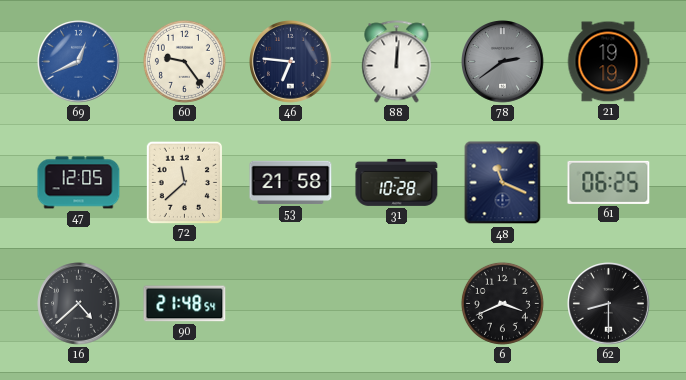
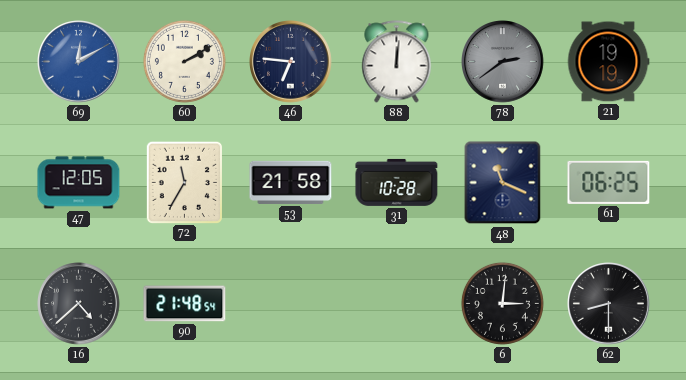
69: 12:41 -> 12:10 (79, 62)
60: 9:24 -> 2:10 (184, 61)
72: 11:38 -> 11:35 (184, 182)
6: 3:41 -> 3:01 (502, 303)
